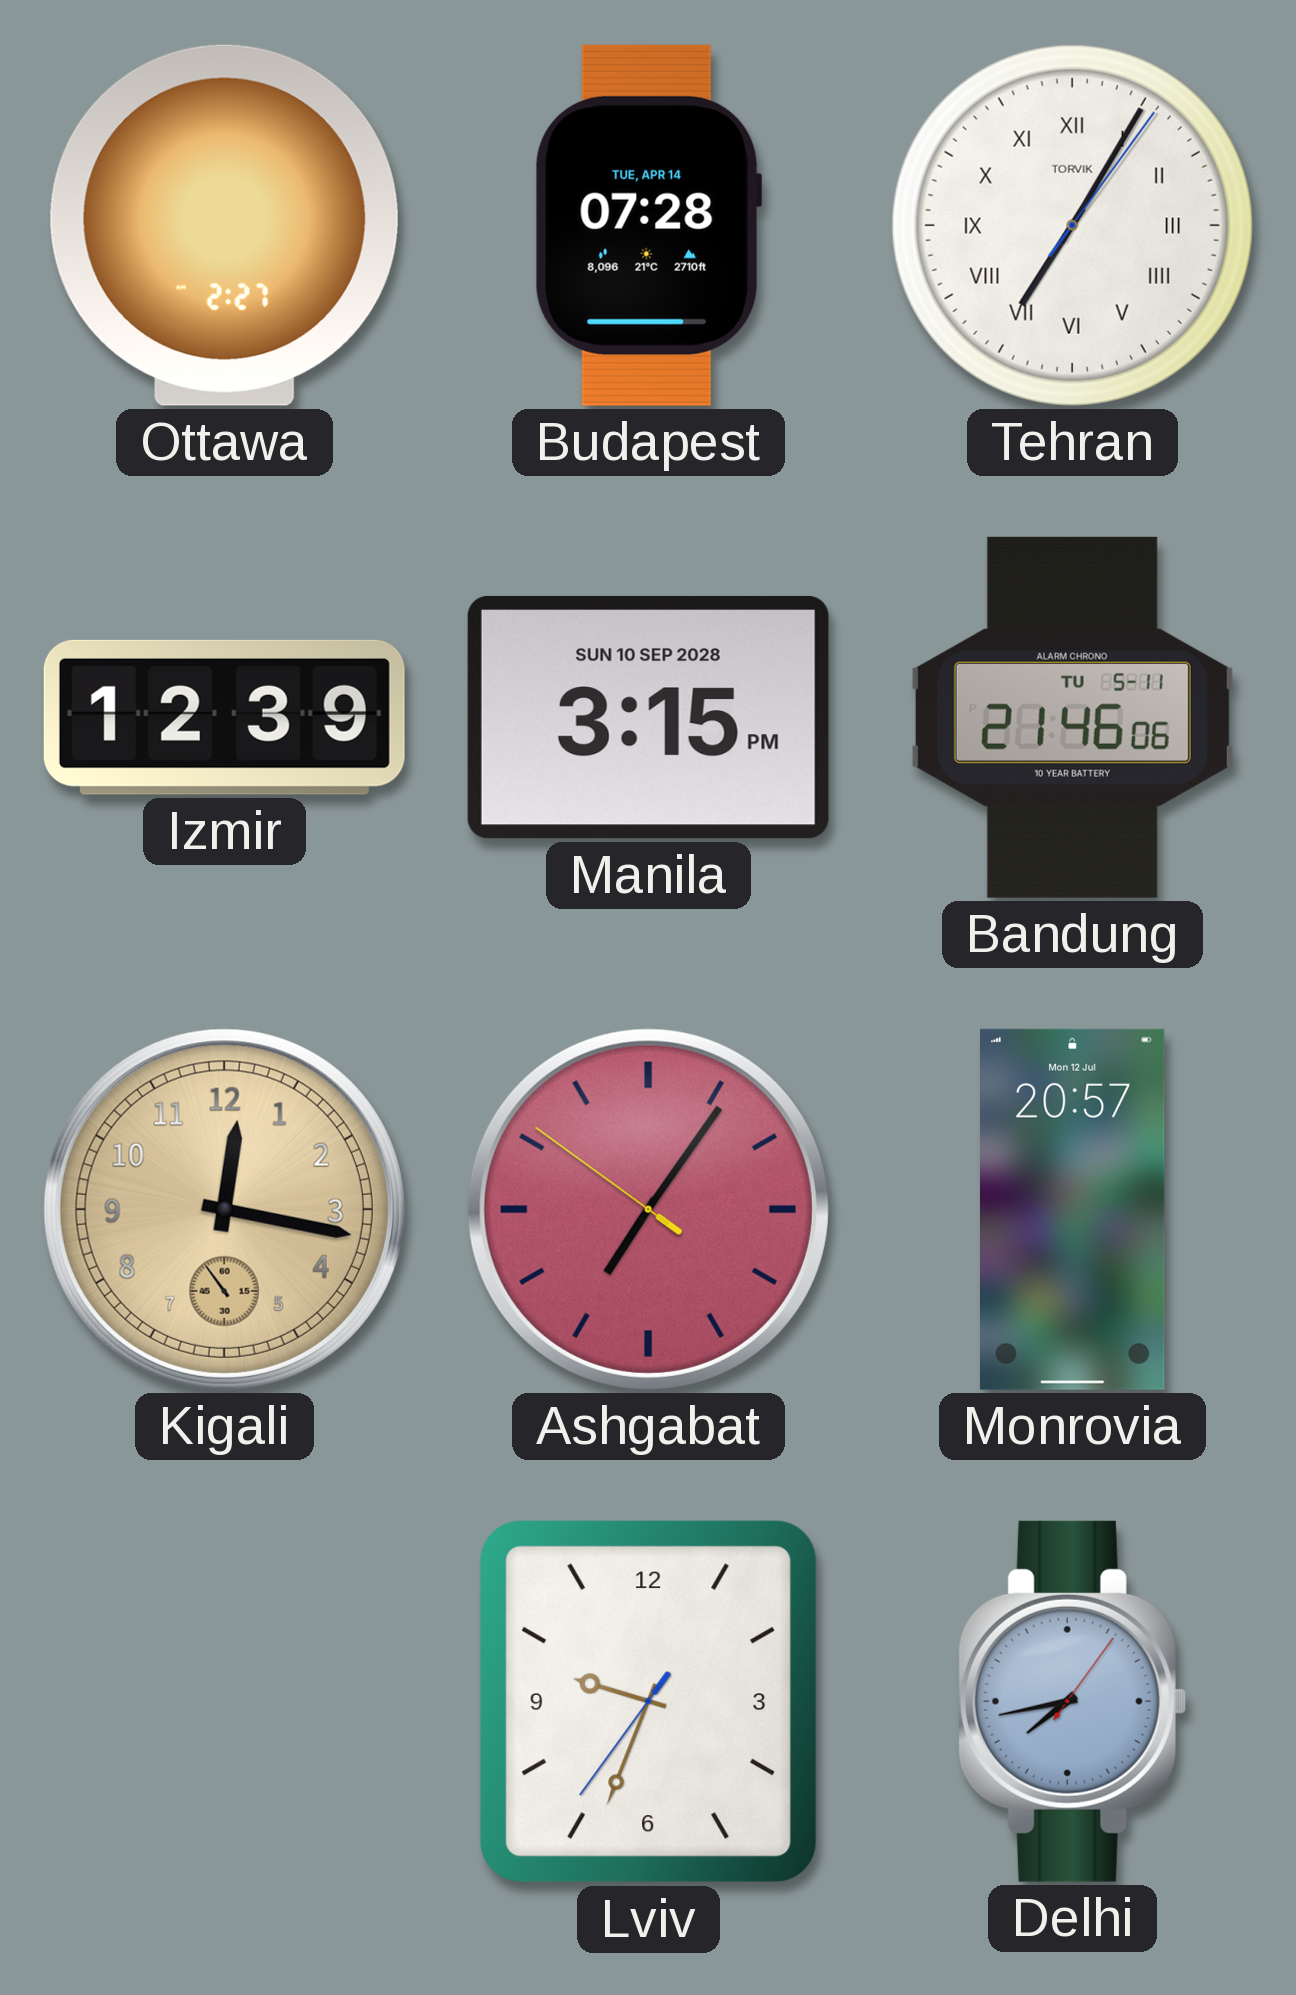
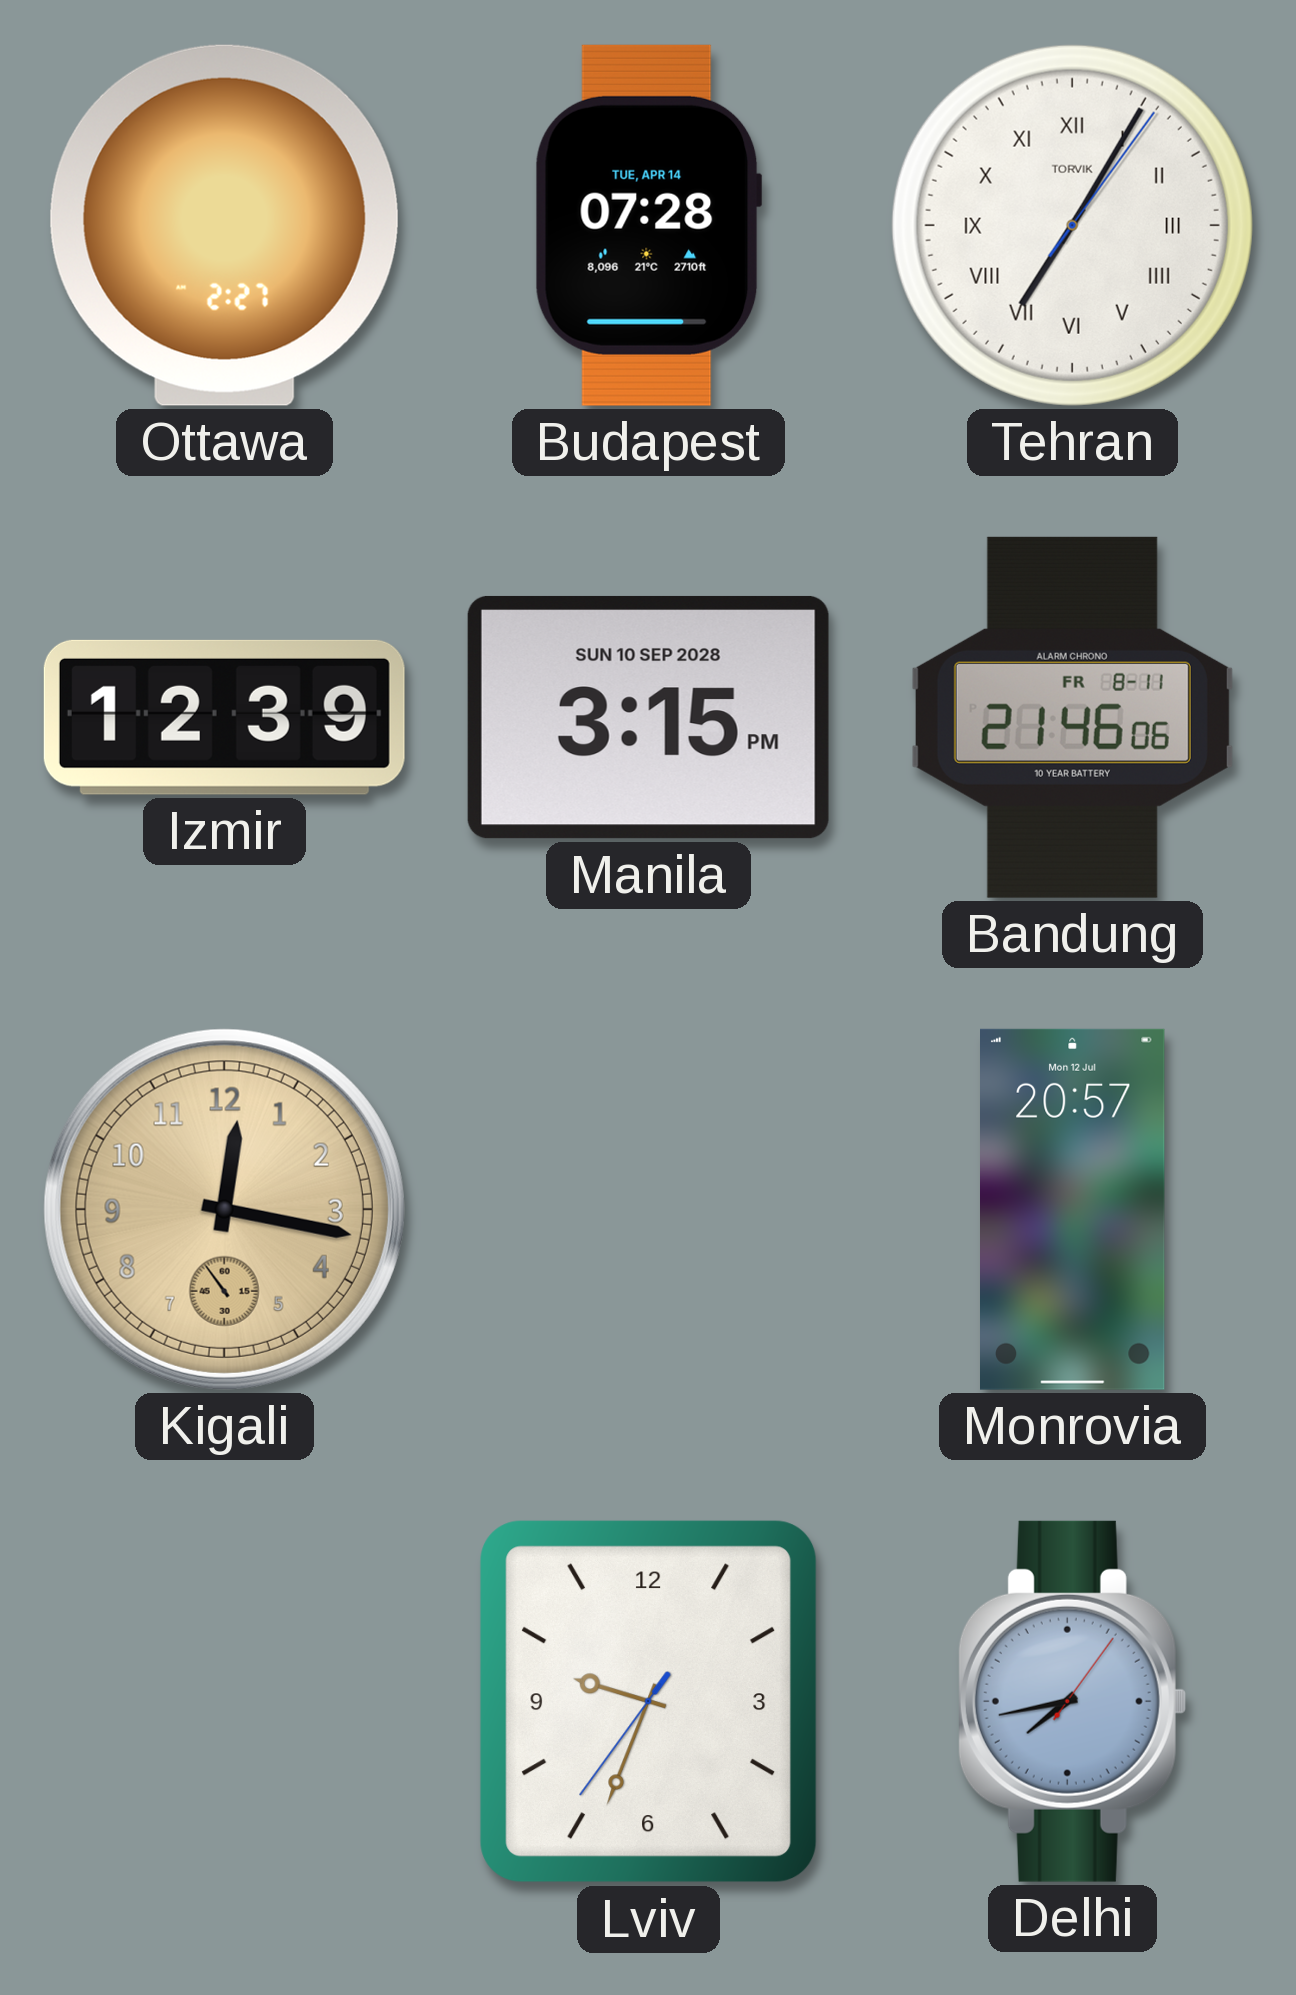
Bandung date: TU 5-11 -> FR 8-11 (1072, 717)
Ashgabat: 7:05 -> none (648, 1209)
